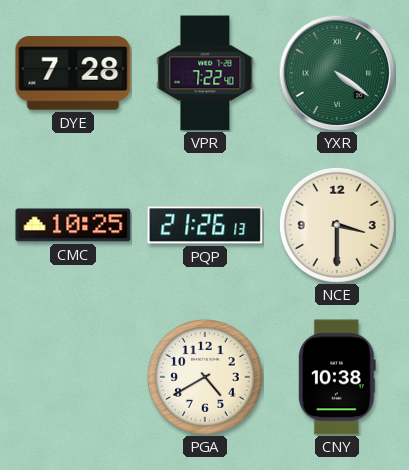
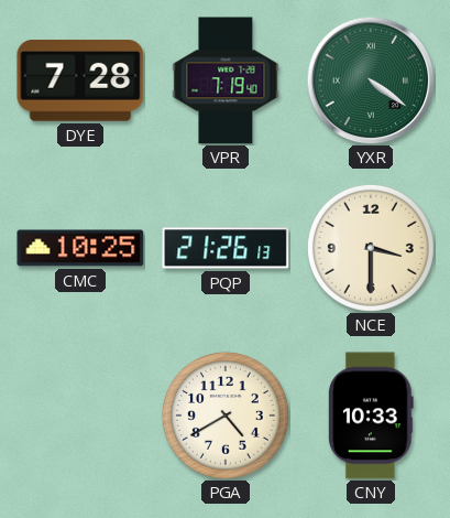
VPR: 7:22 -> 7:19 (226, 80)
CNY: 10:38 -> 10:33 (372, 416)
